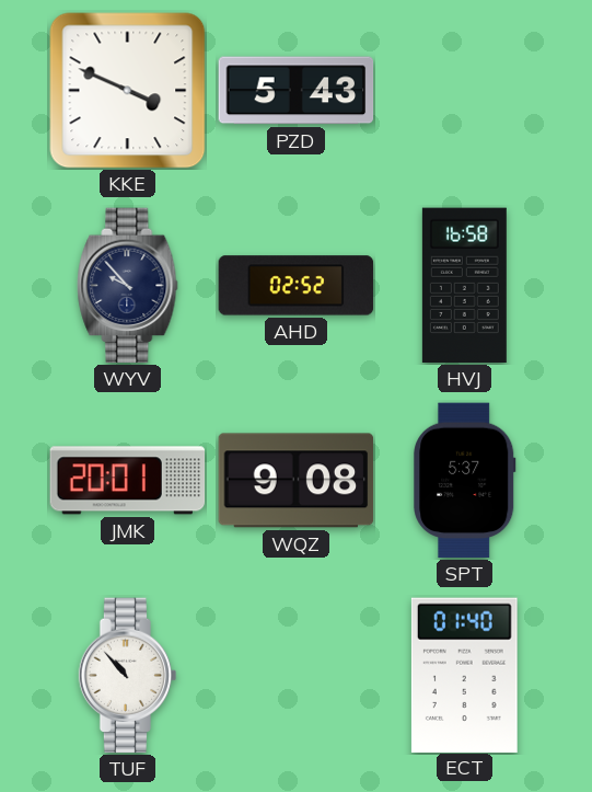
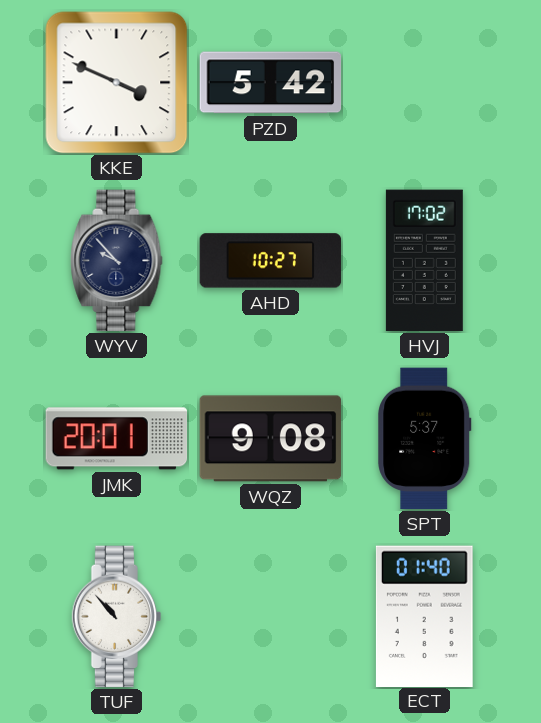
PZD: 5:43 -> 5:42 (271, 83)
AHD: 02:52 -> 10:27 (271, 261)
HVJ: 16:58 -> 17:02 (424, 261)
